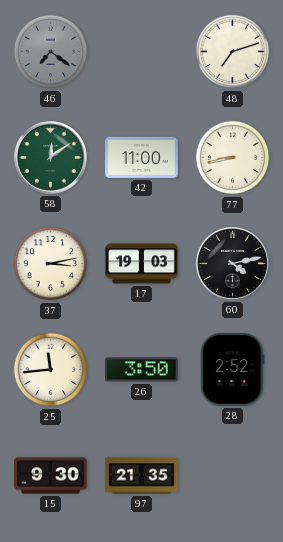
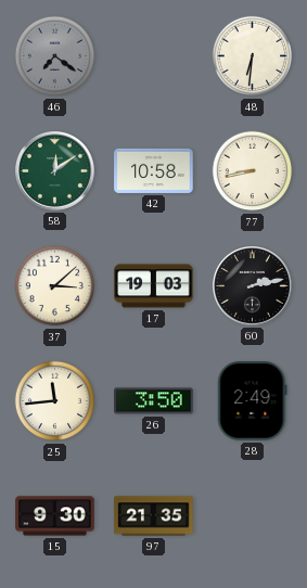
48: 7:12 -> 6:31 (253, 56)
42: 11:00 -> 10:58 (154, 170)
37: 3:13 -> 3:08 (55, 286)
60: 4:13 -> 2:13 (253, 286)
28: 2:52 -> 2:49 (253, 401)
